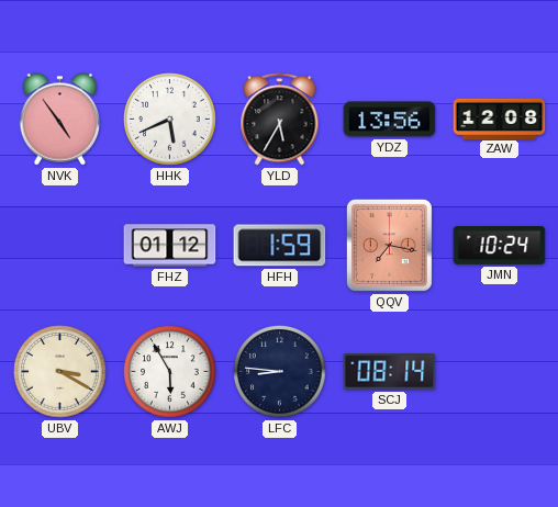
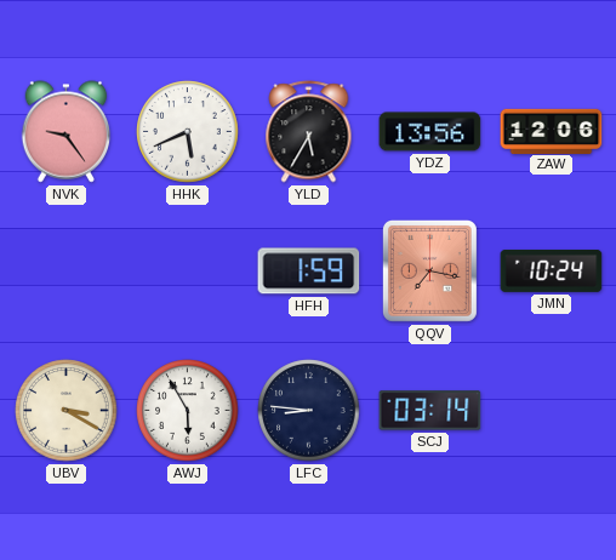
NVK: 4:54 -> 9:24 (67, 132)
ZAW: 12:08 -> 12:06 (552, 131)
FHZ: 01:12 -> none (170, 246)
SCJ: 08:14 -> 03:14 (430, 411)
